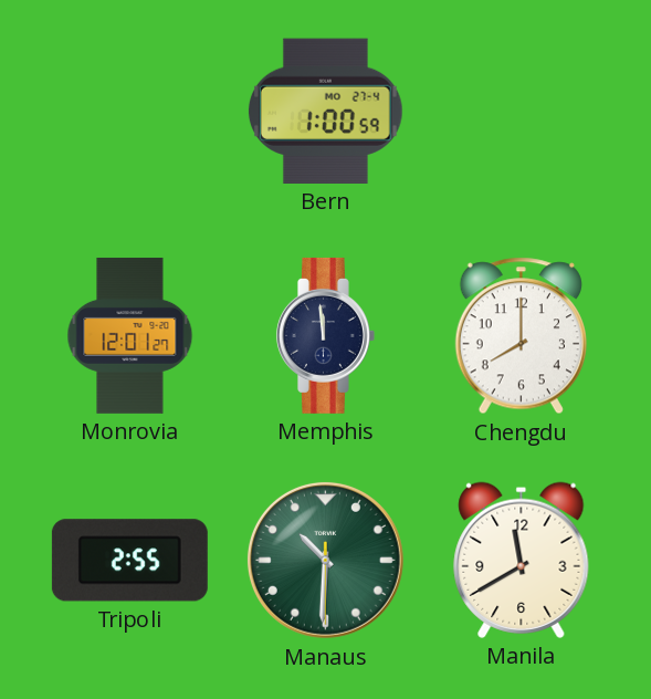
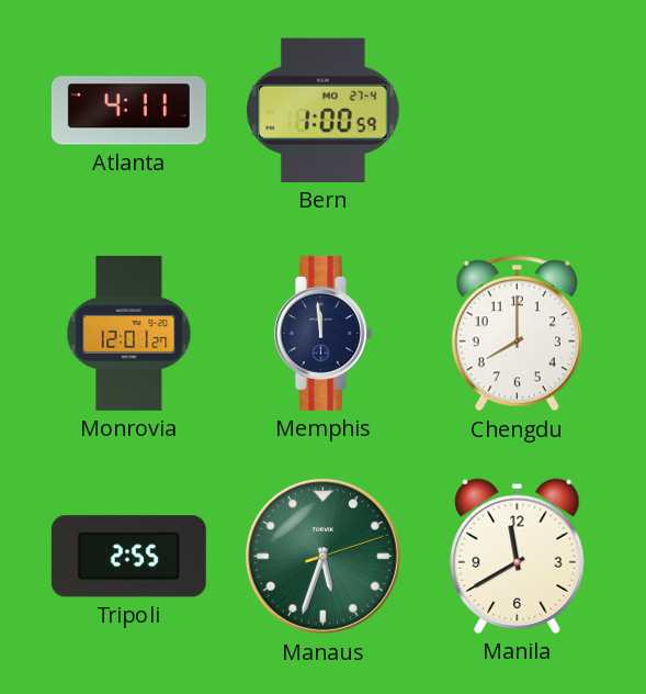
Atlanta: none -> 4:11 (128, 111)
Manaus: 10:30 -> 5:33 (322, 556)
